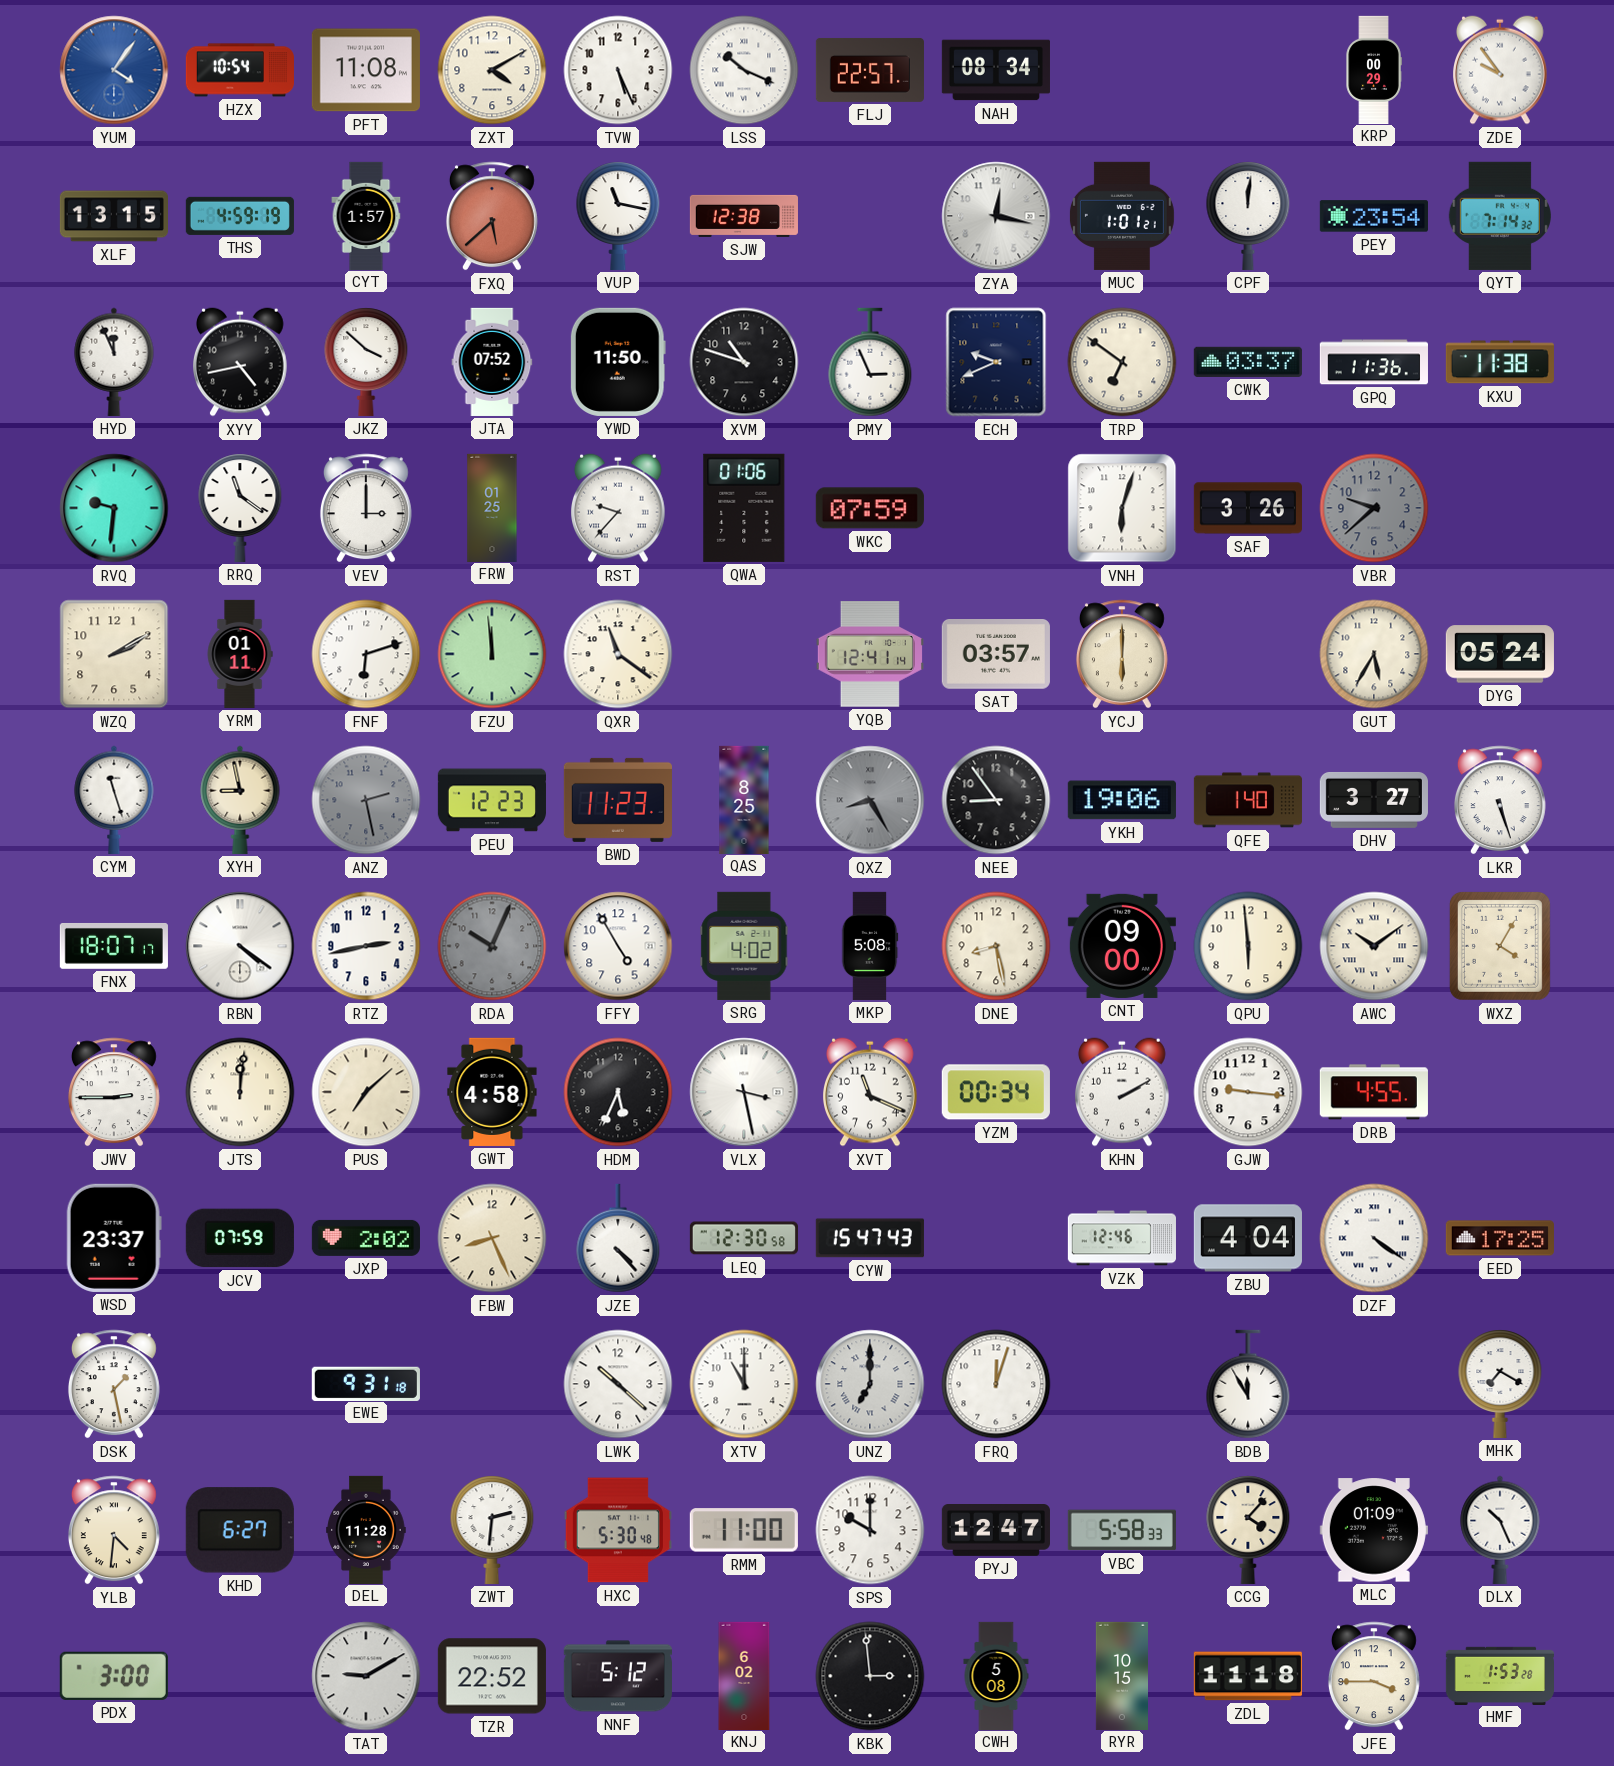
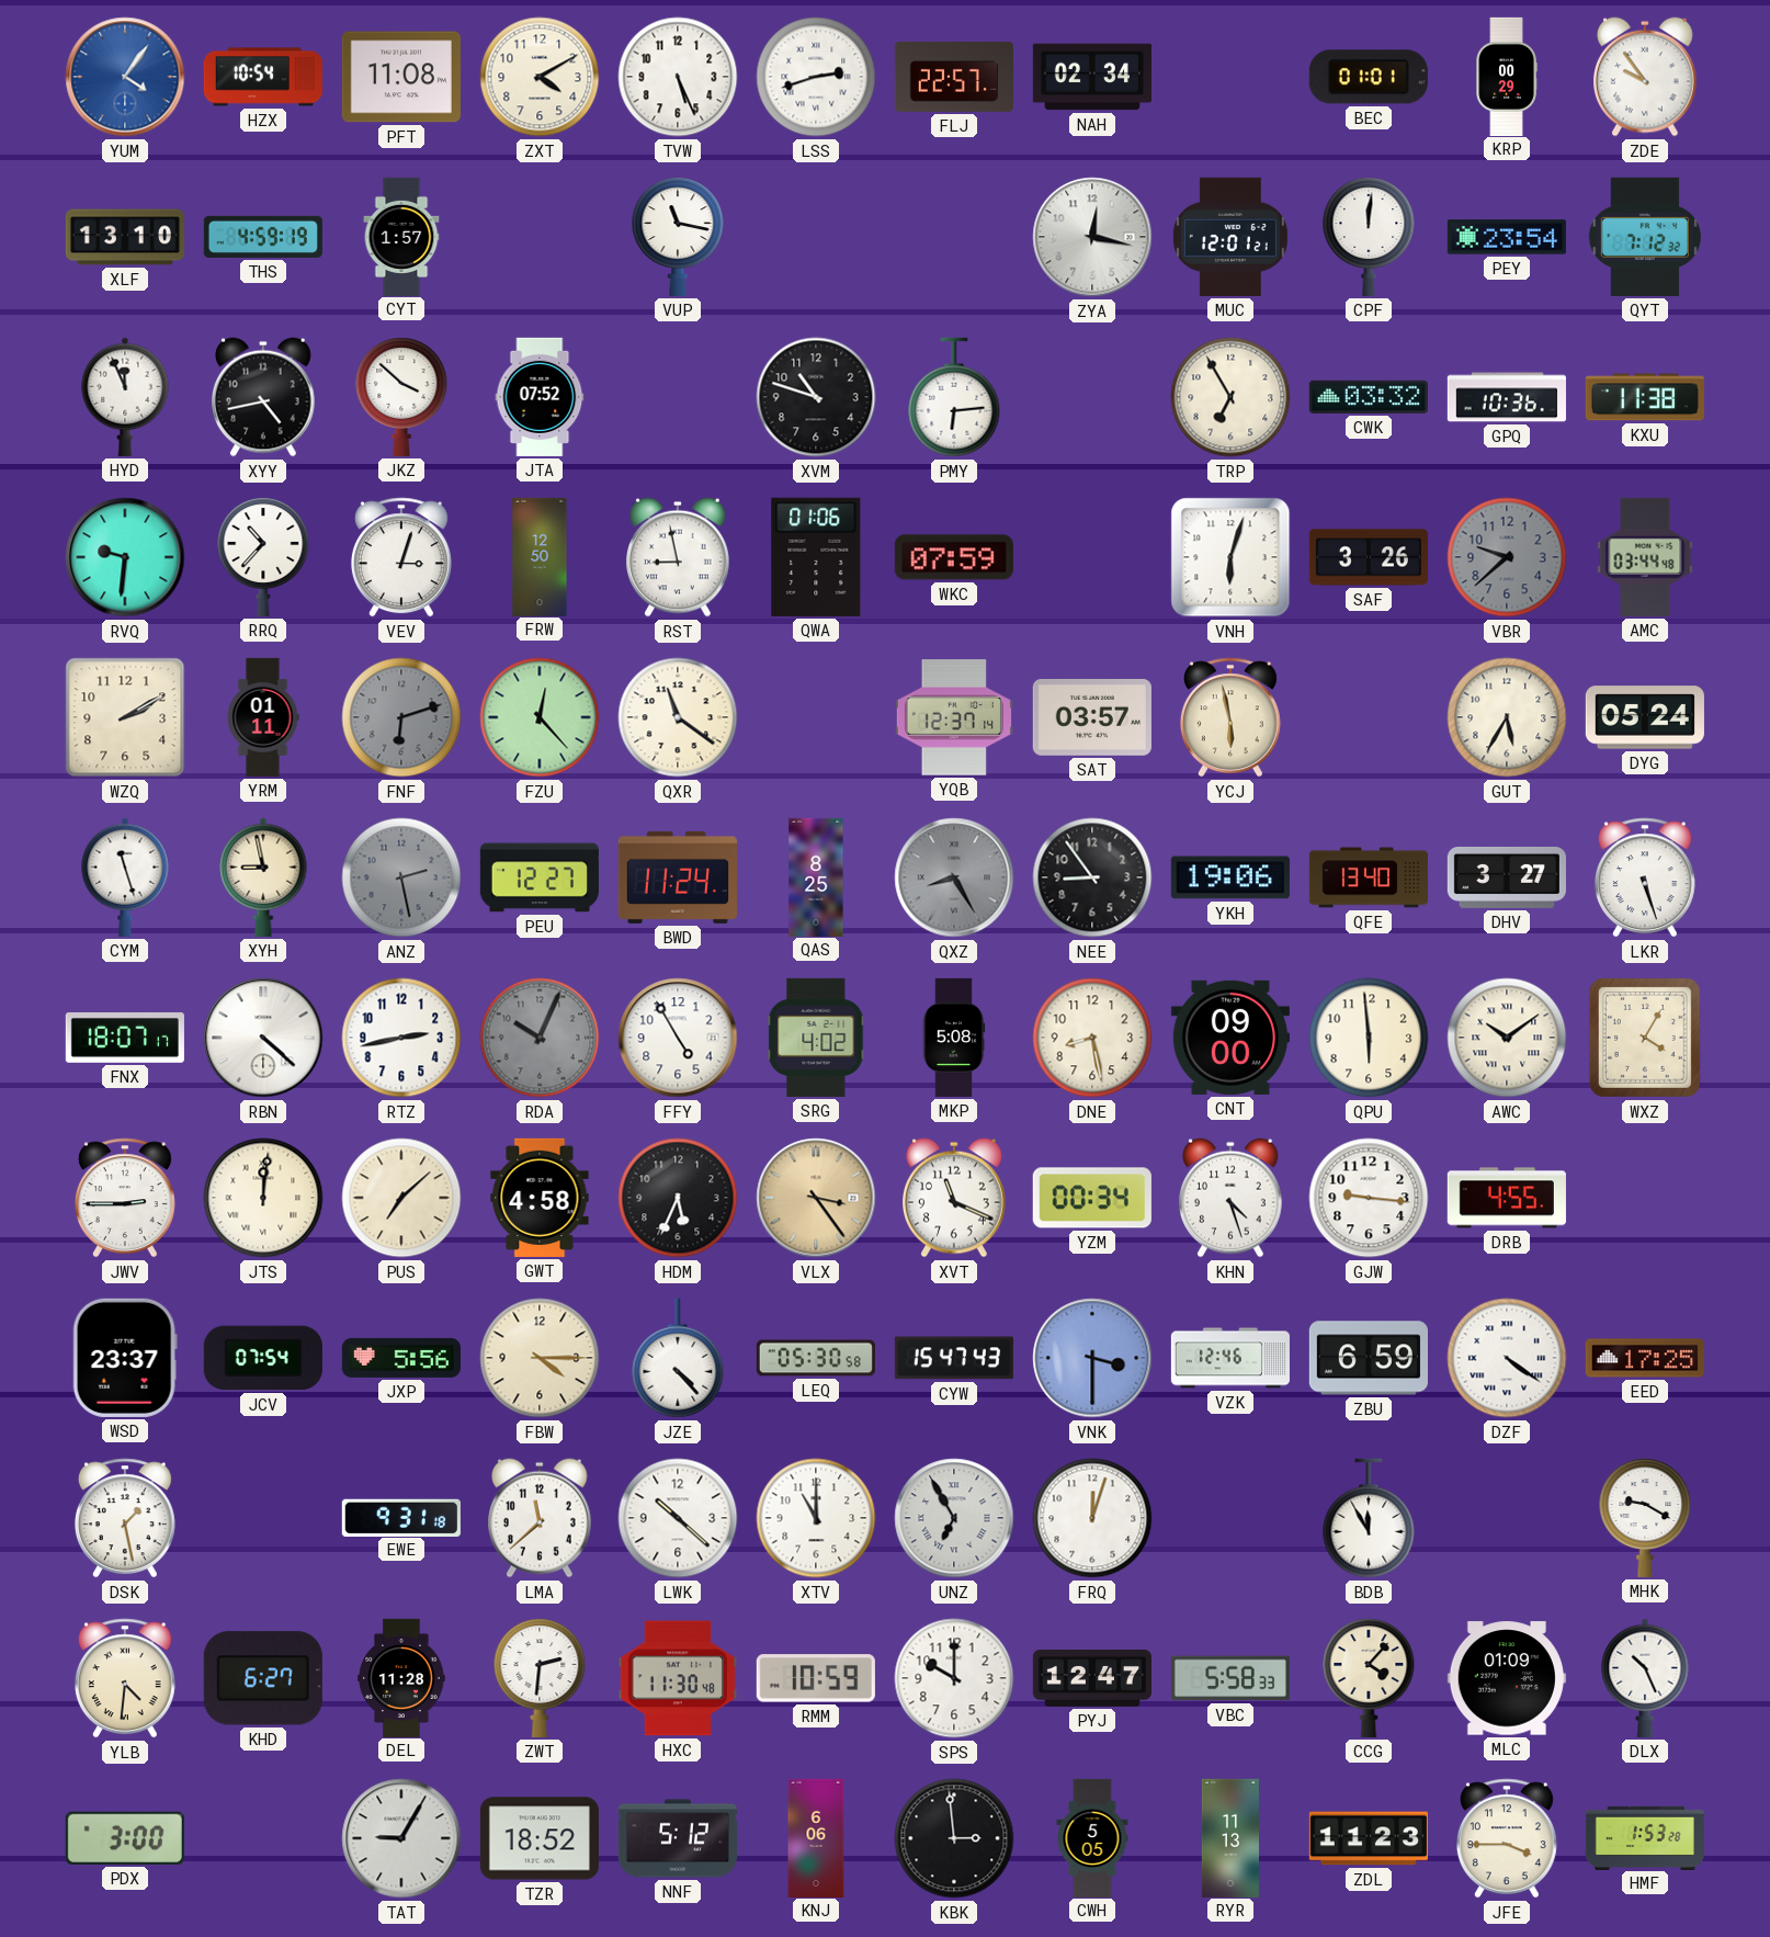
LSS: 10:19 -> 2:42 (816, 77)
NAH: 08:34 -> 02:34 (1092, 77)
BEC: none -> 01:01 (1369, 77)
XLF: 13:15 -> 13:10 (124, 237)
FXQ: 5:38 -> none (492, 216)
SJW: 12:38 -> none (744, 216)
MUC: 1:01 -> 12:01 (1230, 237)
QYT: 7:14 -> 7:12 (1645, 237)
YWD: 11:50 -> none (618, 362)
PMY: 2:56 -> 6:14 (954, 397)
ECH: 9:41 -> none (996, 362)
TRP: 6:51 -> 6:55 (1230, 397)
CWK: 03:37 -> 03:32 (1369, 397)
GPQ: 11:36 -> 10:36 (1507, 397)
RRQ: 11:21 -> 10:37 (263, 557)
VEV: 3:00 -> 3:03 (401, 557)
FRW: 01:25 -> 12:50 (540, 556)
RST: 9:37 -> 8:58 (679, 557)
AMC: none -> 03:44 (1645, 557)
FNF dial: white -> grey (401, 717)
FZU: 11:59 -> 12:23 (540, 717)
YQB: 12:41 -> 12:37 (954, 717)
YCJ: 6:00 -> 5:58 (1230, 717)
PEU: 12:23 -> 12:27 (540, 877)
BWD: 11:23 -> 11:24 (678, 877)
QFE: 1:40 -> 13:40 (1369, 877)
RBN: 4:21 -> 4:22 (263, 1038)
VLX: 3:28 -> 3:24 (816, 1198)
VLX dial: white -> champagne (816, 1198)
KHN: 2:10 -> 4:27 (1232, 1198)
JCV: 07:59 -> 07:54 (263, 1358)
JXP: 2:02 -> 5:56 (401, 1358)
FBW: 8:26 -> 4:15 (540, 1358)
LEQ: 12:30 -> 05:30 (816, 1358)
VNK: none -> 3:30 (1092, 1358)
ZBU: 4:04 -> 6:59 (1369, 1358)
LMA: none -> 11:38 (541, 1518)
UNZ: 7:00 -> 6:55 (954, 1518)
MHK: 7:20 -> 9:20 (1645, 1518)
HXC: 5:30 -> 11:30 (678, 1678)
RMM: 11:00 -> 10:59 (816, 1678)
TAT: 9:10 -> 9:05 (401, 1838)
TZR: 22:52 -> 18:52 (540, 1838)
KNJ: 6:02 -> 6:06 (816, 1837)
CWH: 5:08 -> 5:05 (1092, 1837)
RYR: 10:15 -> 11:13 (1229, 1837)
ZDL: 11:18 -> 11:23 (1369, 1838)
